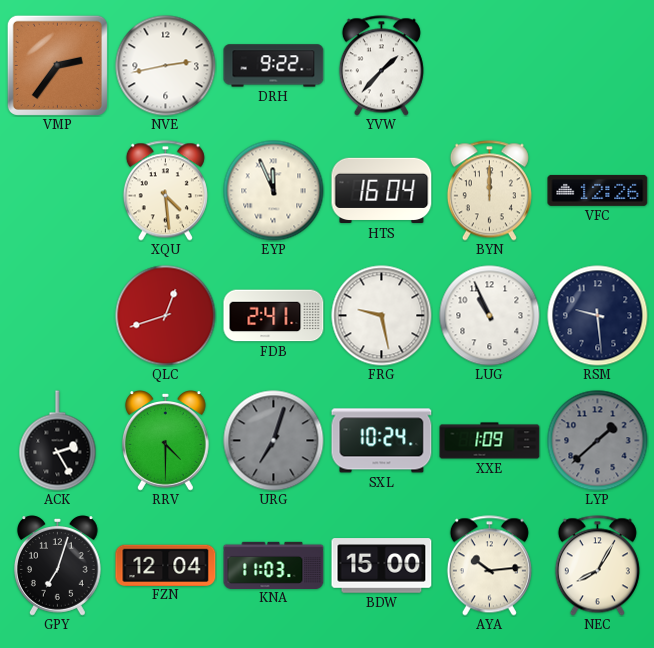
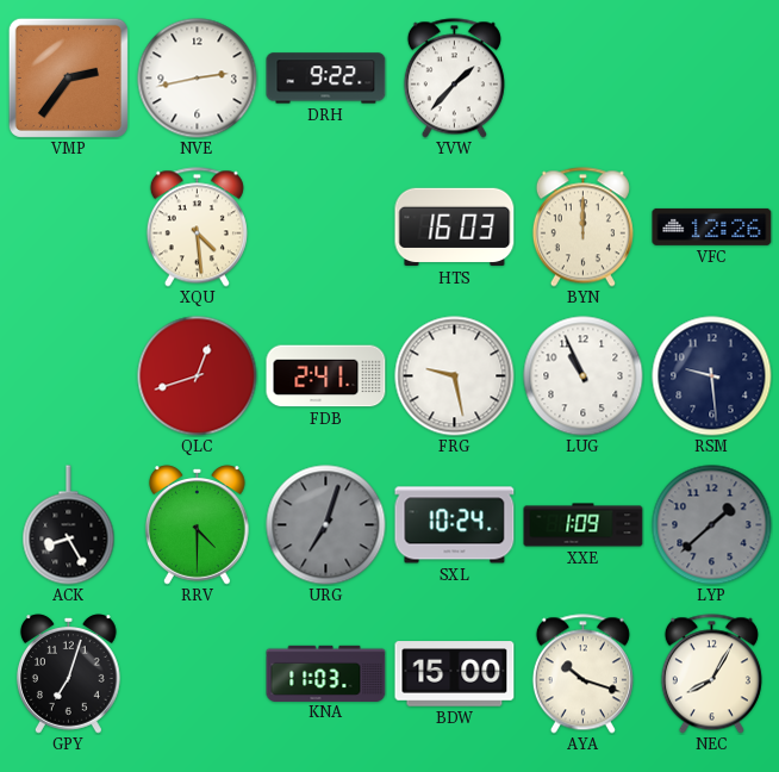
EYP: 11:56 -> none (274, 191)
HTS: 16:04 -> 16:03 (455, 228)
ACK: 2:25 -> 8:25 (69, 525)
FZN: 12:04 -> none (166, 565)
AYA: 10:14 -> 10:18 (582, 674)
